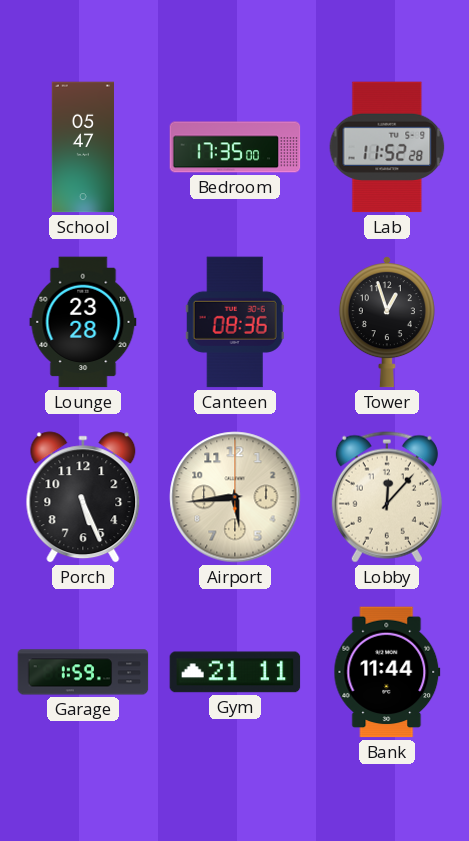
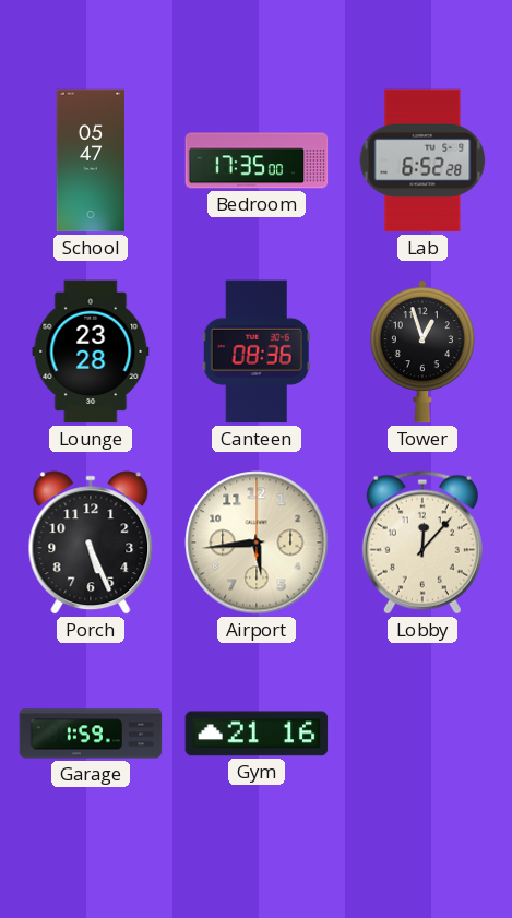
Lab: 11:52 -> 6:52 (422, 160)
Gym: 21:11 -> 21:16 (257, 734)
Bank: 11:44 -> none (387, 672)
